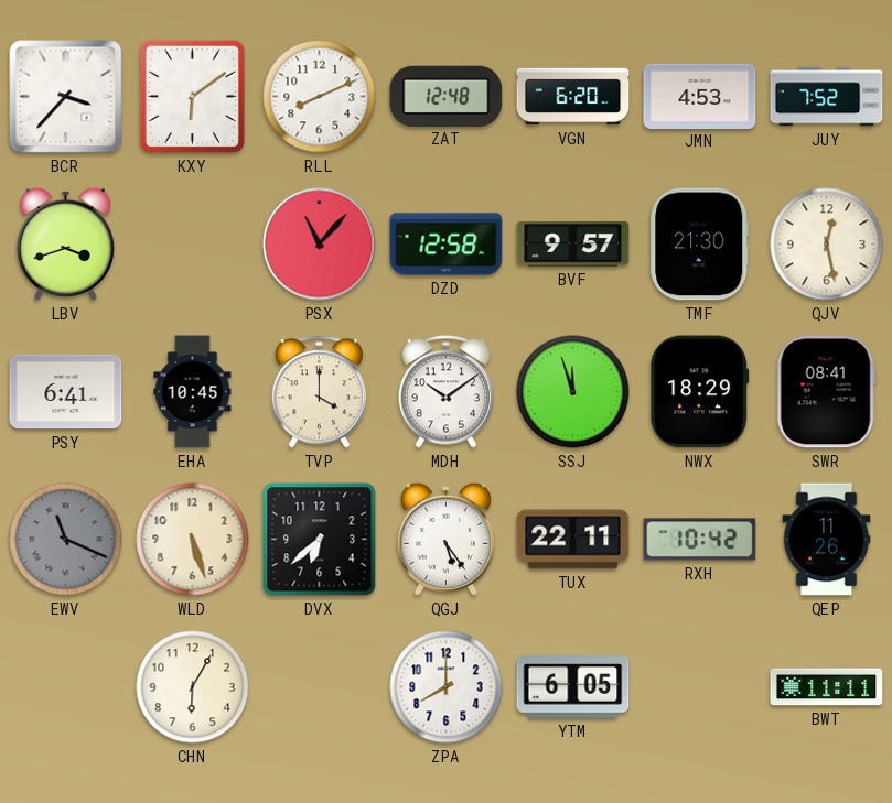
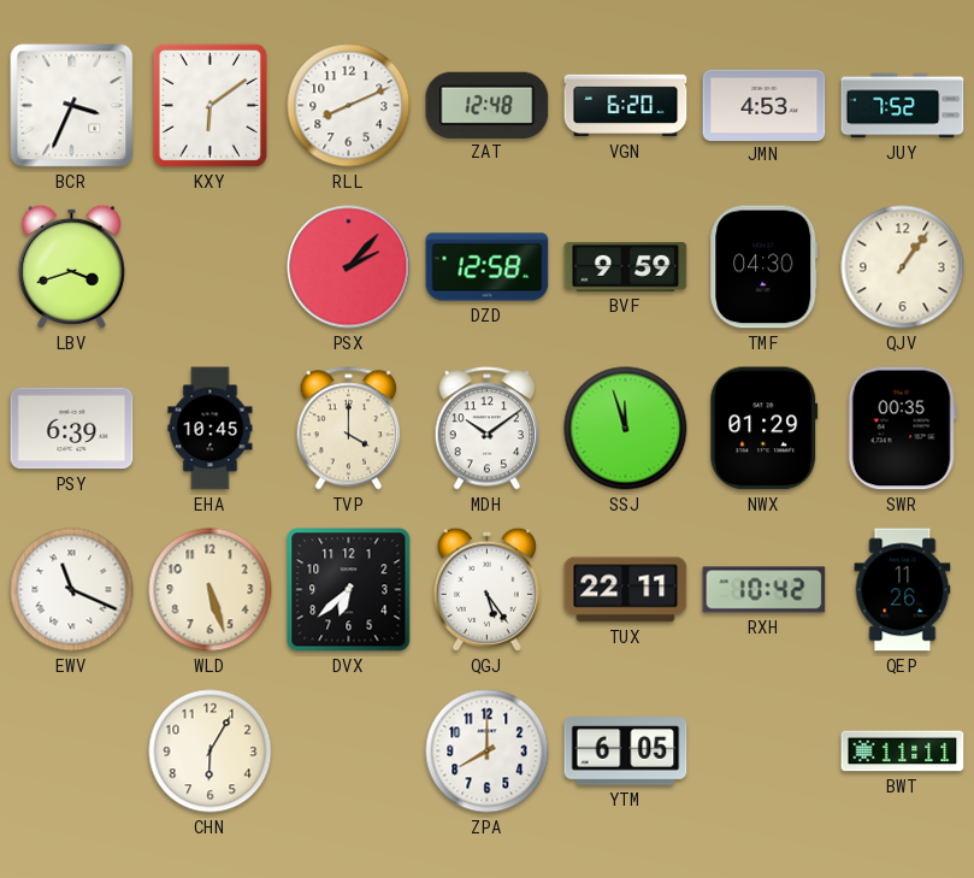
BCR: 3:37 -> 3:34 (72, 106)
PSX: 11:07 -> 2:07 (349, 267)
BVF: 9:57 -> 9:59 (626, 266)
TMF: 21:30 -> 04:30 (765, 267)
QJV: 12:28 -> 1:06 (903, 267)
PSY: 6:41 -> 6:39 (72, 429)
NWX: 18:29 -> 01:29 (765, 429)
SWR: 08:41 -> 00:35 (902, 429)
EWV dial: grey -> white (72, 590)
